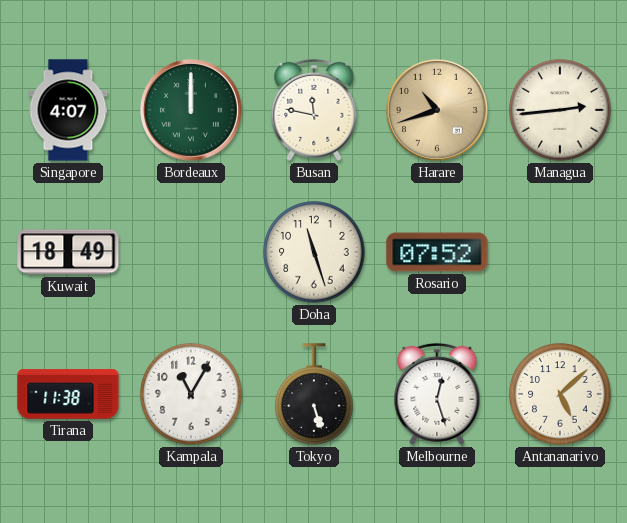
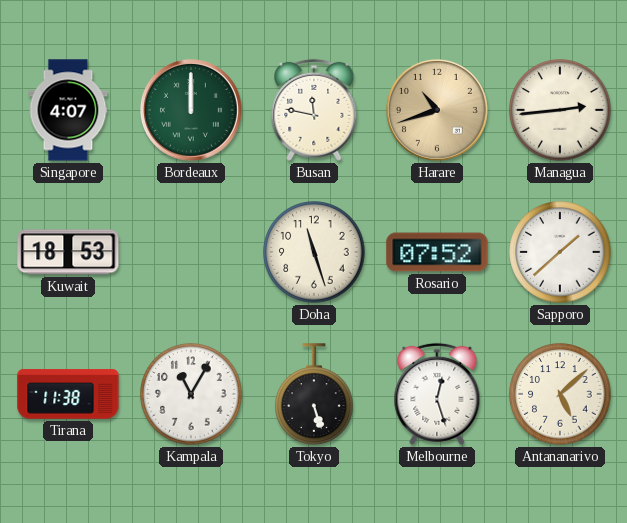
Kuwait: 18:49 -> 18:53 (68, 252)
Sapporo: none -> 1:38 (560, 252)
